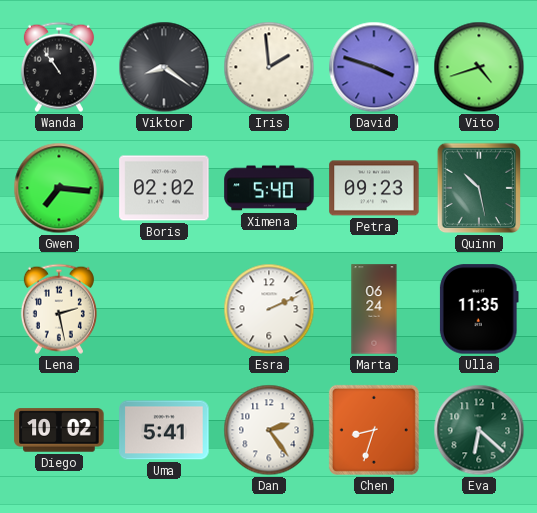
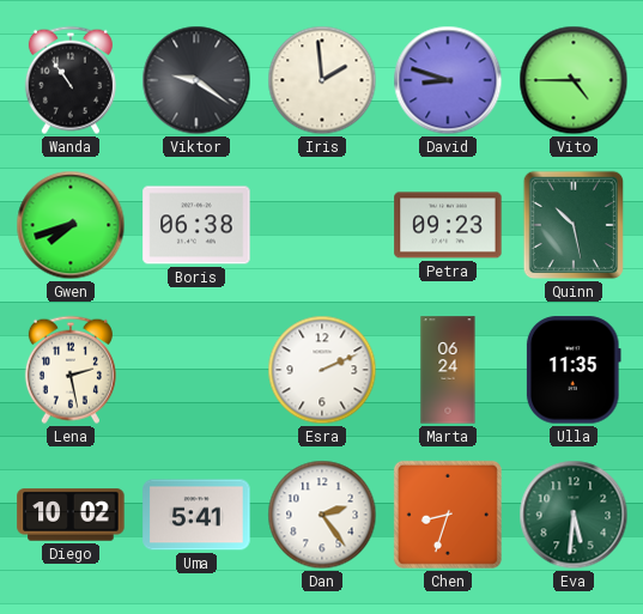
Viktor: 8:21 -> 9:21 (196, 80)
David: 3:48 -> 8:48 (448, 80)
Vito: 4:42 -> 4:45 (574, 80)
Gwen: 7:16 -> 7:42 (71, 225)
Boris: 02:02 -> 06:38 (196, 225)
Ximena: 5:40 -> none (269, 188)
Eva: 6:22 -> 5:31 (574, 515)
